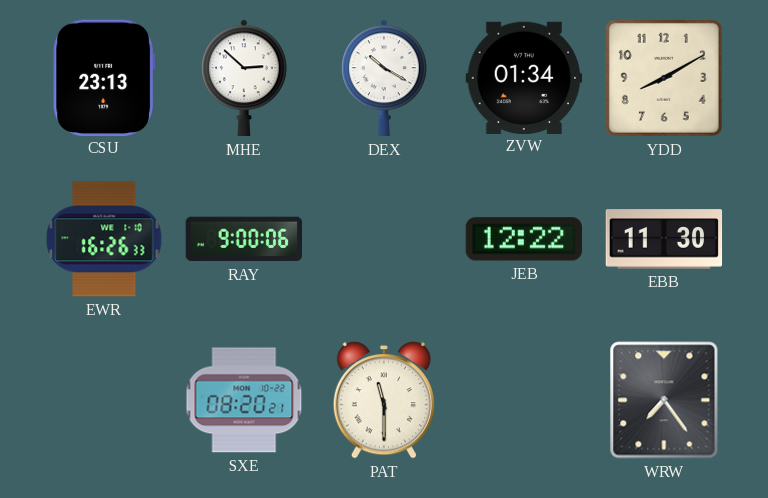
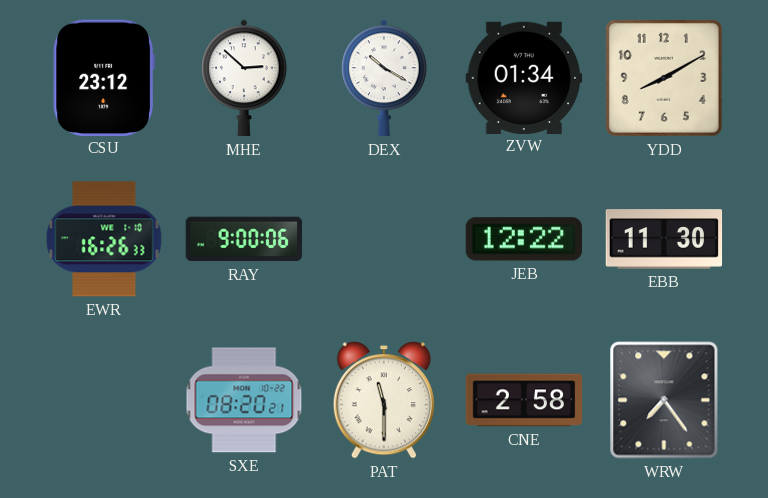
CSU: 23:13 -> 23:12 (103, 77)
CNE: none -> 2:58 (524, 400)
